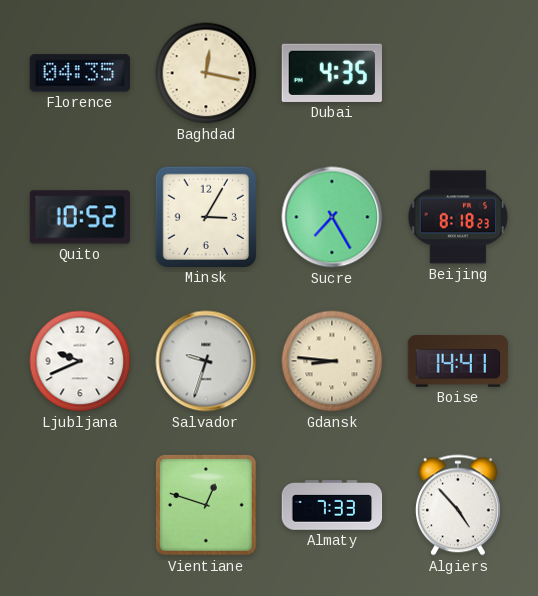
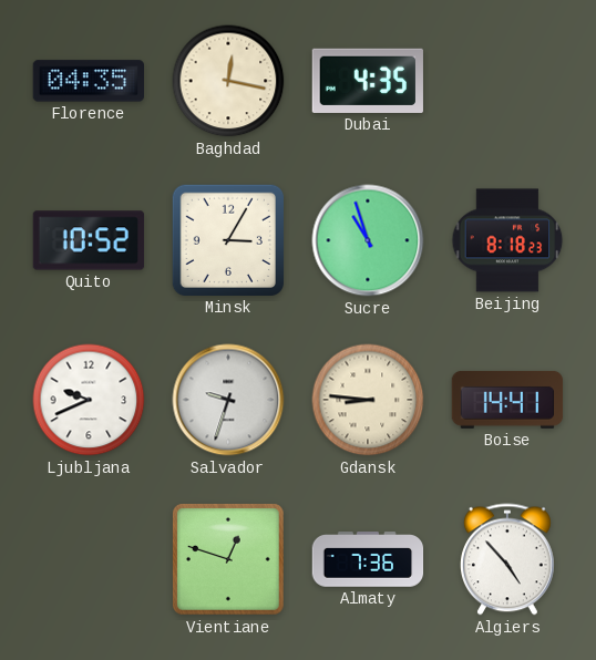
Sucre: 7:25 -> 10:57 (368, 240)
Almaty: 7:33 -> 7:36 (368, 559)
